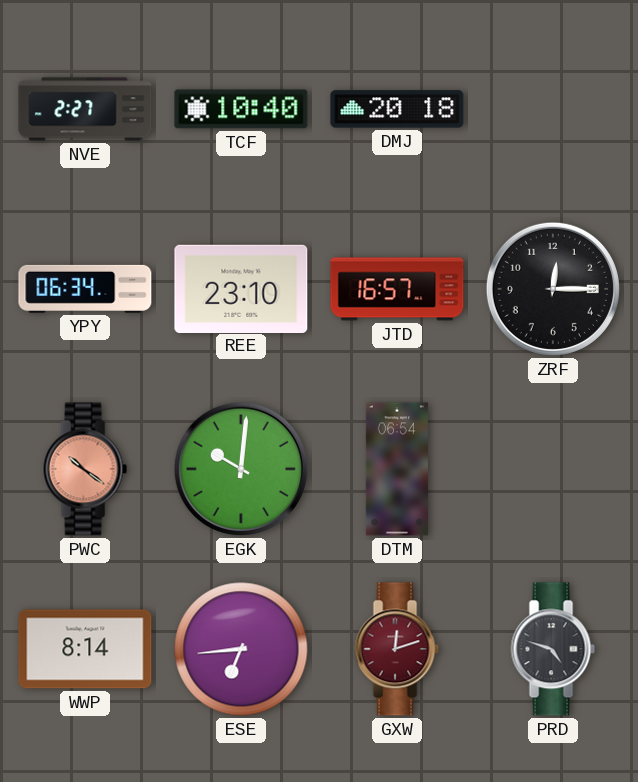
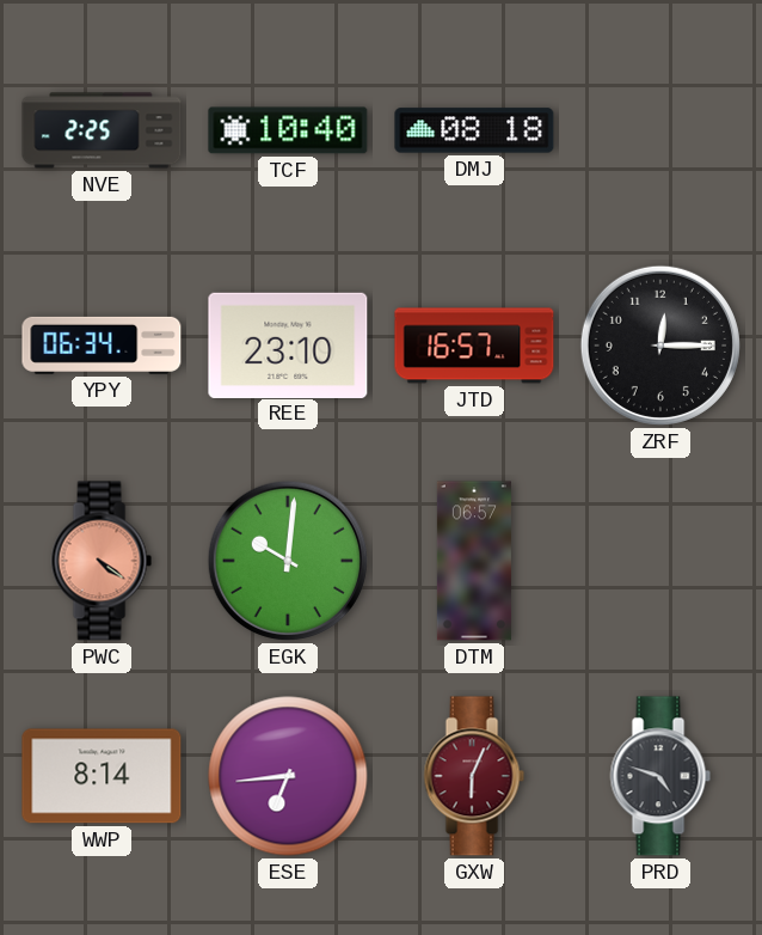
NVE: 2:27 -> 2:25 (102, 130)
DMJ: 20:18 -> 08:18 (474, 130)
PWC: 10:21 -> 4:21 (102, 561)
DTM: 06:54 -> 06:57 (474, 561)
GXW: 12:12 -> 6:04 (474, 776)
